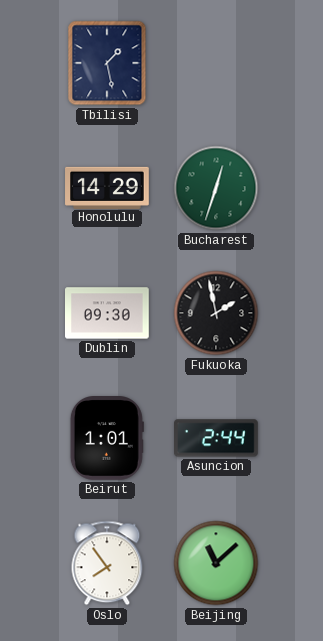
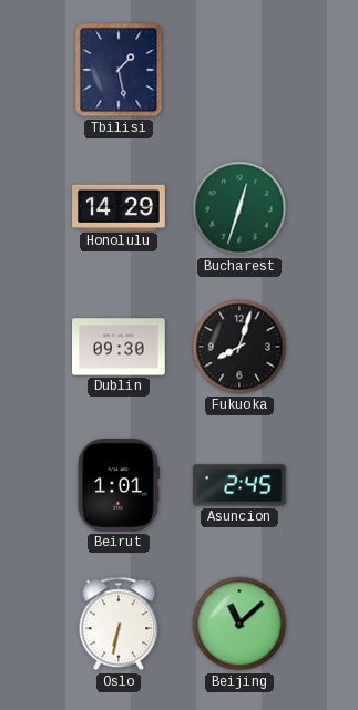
Fukuoka: 1:58 -> 8:03 (239, 347)
Asuncion: 2:44 -> 2:45 (241, 485)
Oslo: 7:54 -> 6:32 (119, 624)
